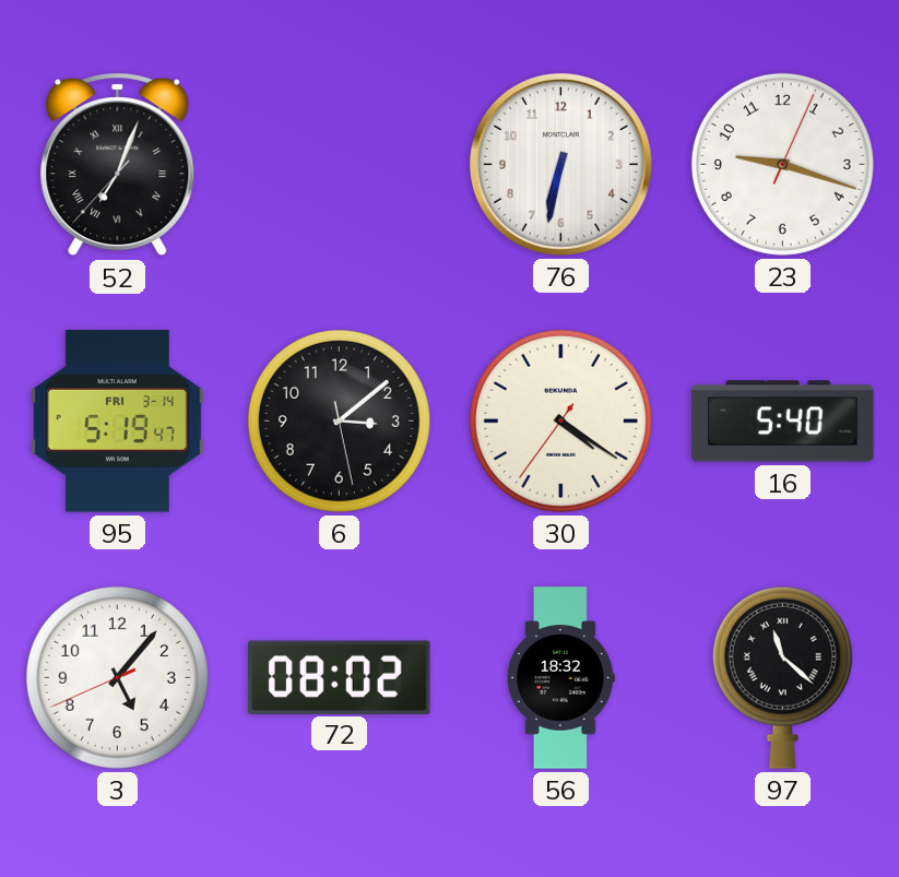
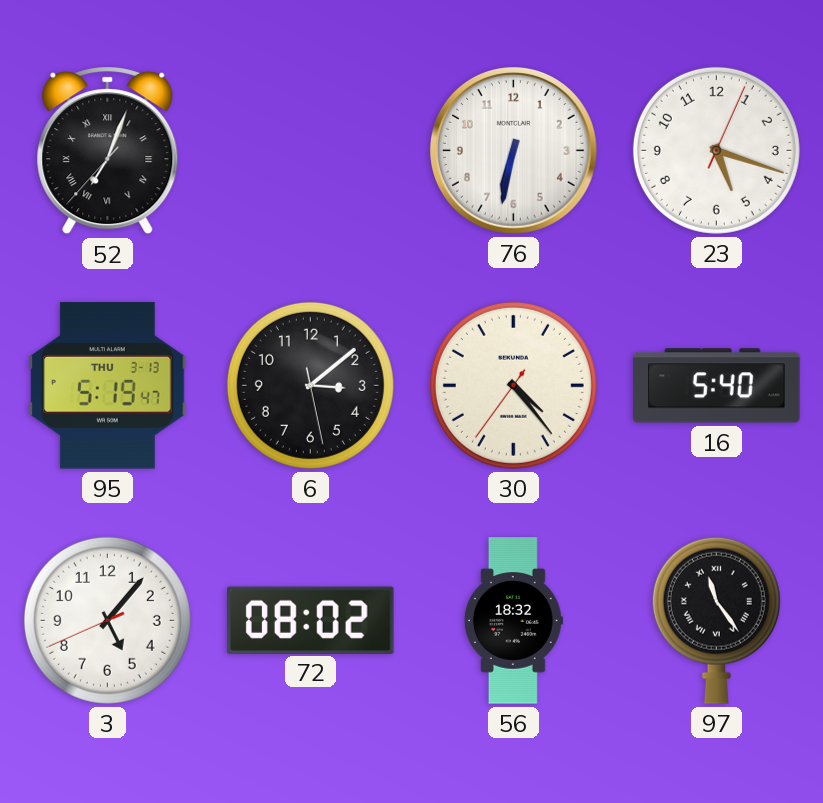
23: 9:18 -> 5:18 (716, 150)
95 date: FRI 3-14 -> THU 3-13 (108, 386)
30: 4:20 -> 4:23 (513, 385)
97: 11:22 -> 11:24 (716, 620)
